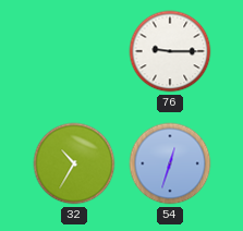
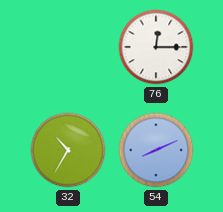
76: 9:15 -> 12:15 (156, 47)
54: 12:33 -> 8:11 (156, 150)
